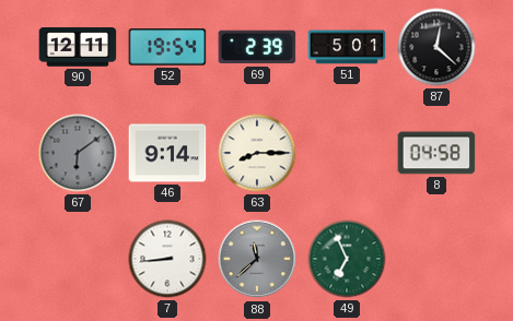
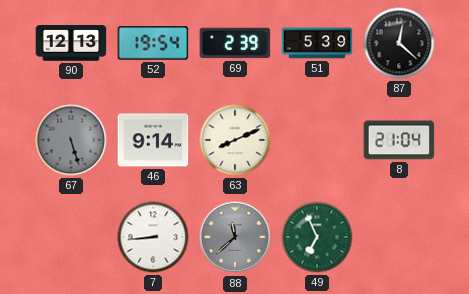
90: 12:11 -> 12:13 (71, 43)
51: 5:01 -> 5:39 (317, 43)
67: 6:09 -> 5:27 (71, 140)
63: 8:15 -> 8:11 (235, 140)
8: 04:58 -> 21:04 (399, 140)
